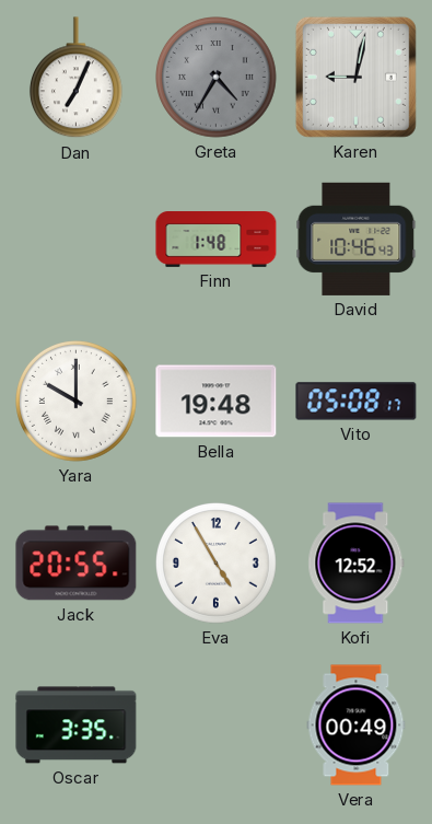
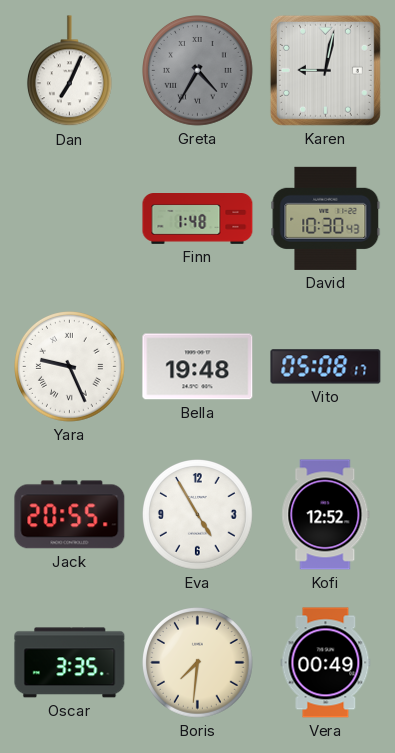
David: 10:46 -> 10:30 (326, 218)
Yara: 10:00 -> 9:26 (70, 367)
Boris: none -> 7:31 (198, 663)
